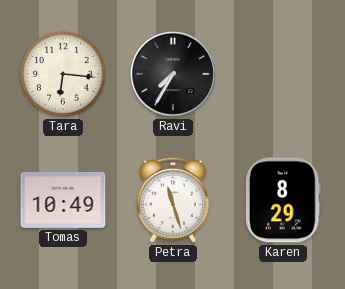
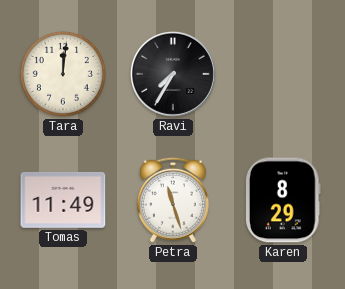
Tara: 6:16 -> 12:01 (63, 74)
Tomas: 10:49 -> 11:49 (63, 200)
